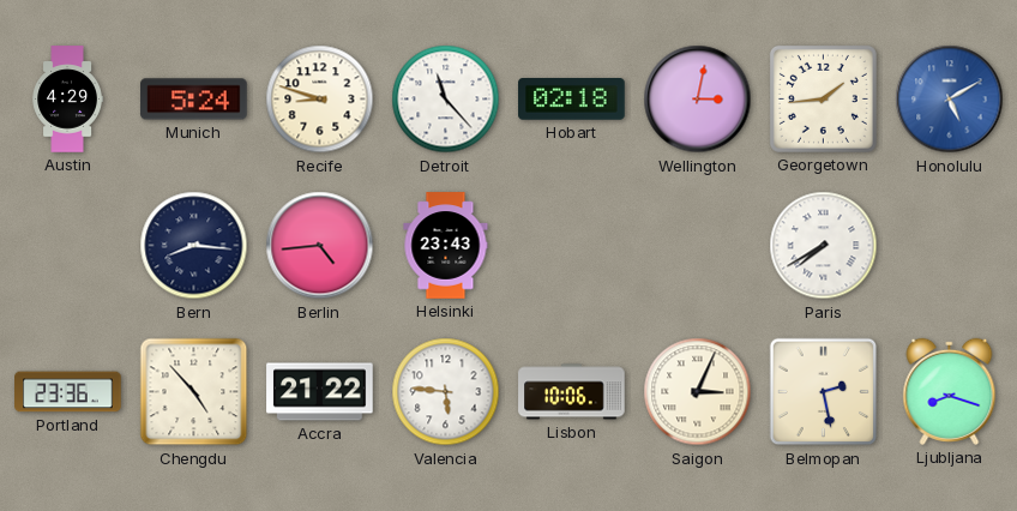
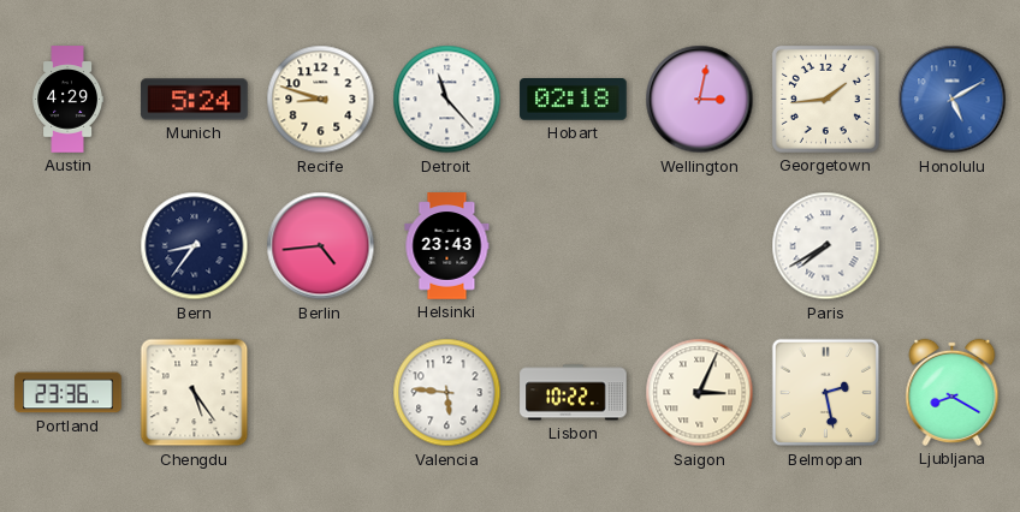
Bern: 8:16 -> 8:36 (195, 246)
Chengdu: 4:53 -> 5:24 (195, 393)
Accra: 21:22 -> none (320, 392)
Lisbon: 10:06 -> 10:22 (574, 393)
Ljubljana: 8:18 -> 8:20 (953, 392)
